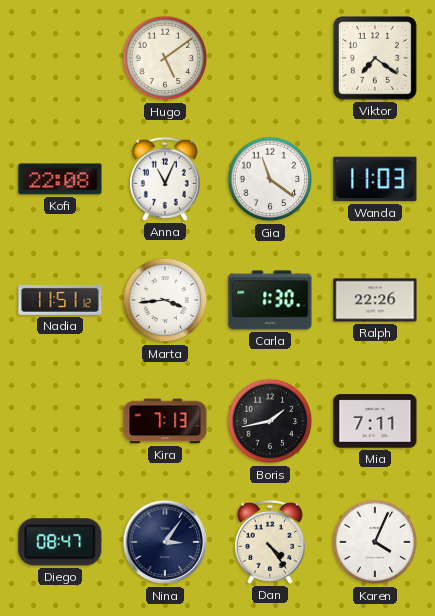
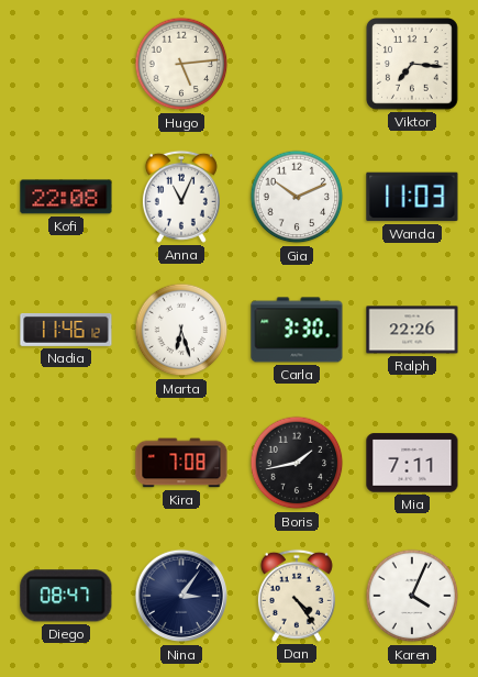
Hugo: 5:09 -> 5:14 (181, 64)
Viktor: 7:21 -> 7:16 (413, 65)
Gia: 11:21 -> 10:11 (297, 197)
Nadia: 11:51 -> 11:46 (66, 330)
Marta: 3:44 -> 6:27 (181, 330)
Carla: 1:30 -> 3:30 (297, 330)
Kira: 7:13 -> 7:08 (181, 463)
